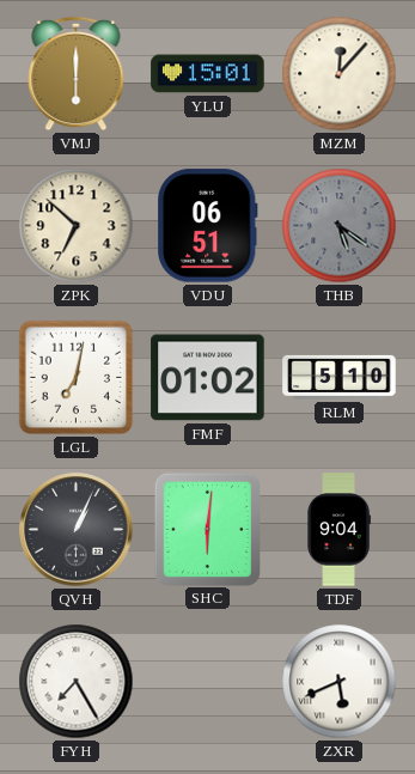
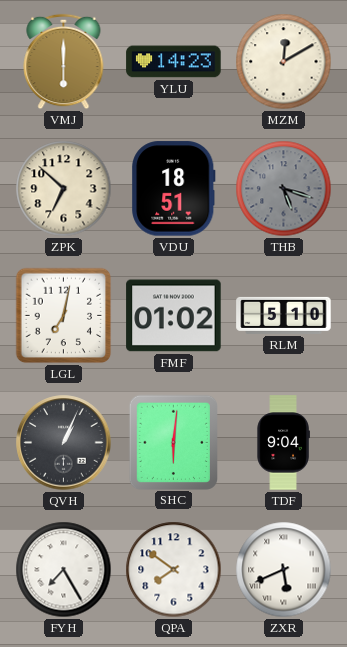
YLU: 15:01 -> 14:23 (174, 62)
MZM: 12:07 -> 12:10 (284, 62)
VDU: 06:51 -> 18:51 (174, 189)
THB: 5:21 -> 5:18 (284, 189)
QPA: none -> 7:51 (174, 570)
